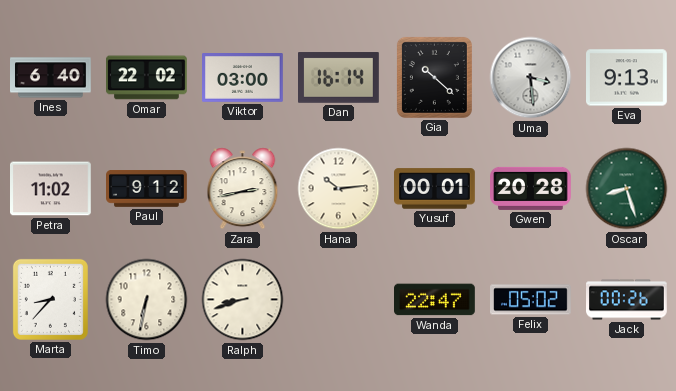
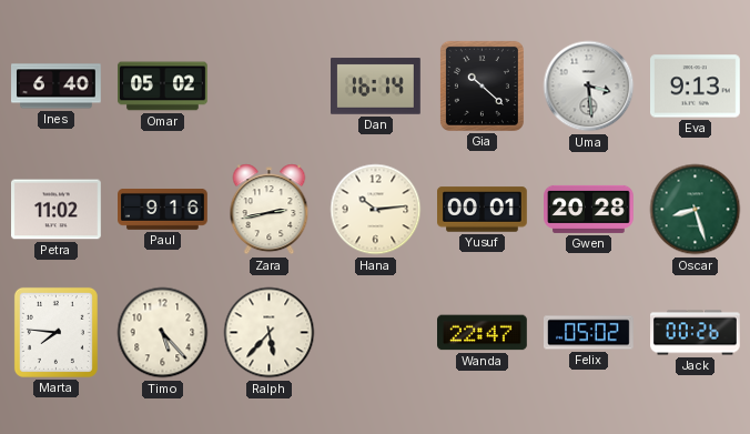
Omar: 22:02 -> 05:02 (163, 87)
Viktor: 03:00 -> none (243, 78)
Paul: 9:12 -> 9:16 (163, 210)
Marta: 8:37 -> 7:46 (55, 332)
Timo: 6:32 -> 5:23 (163, 333)
Ralph: 8:42 -> 5:37 (270, 333)
